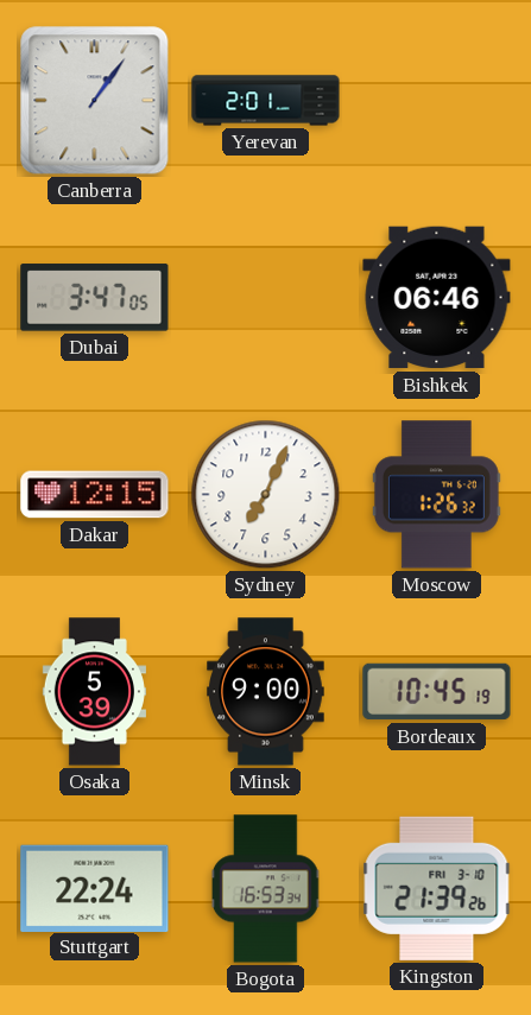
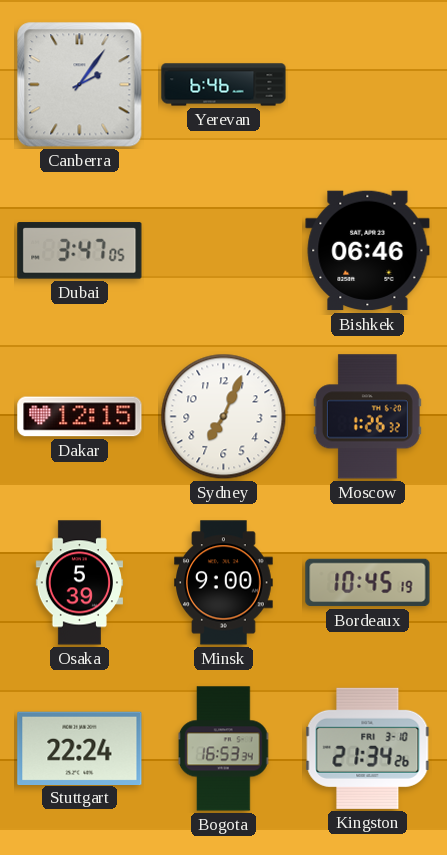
Canberra: 1:06 -> 2:06 (80, 85)
Yerevan: 2:01 -> 6:46 (224, 85)
Kingston: 21:39 -> 21:34 (368, 748)
